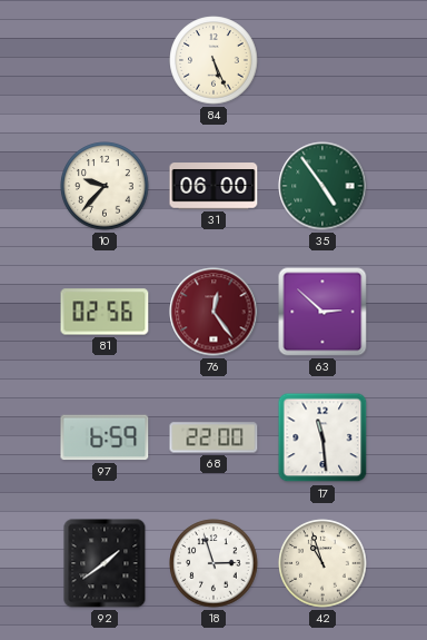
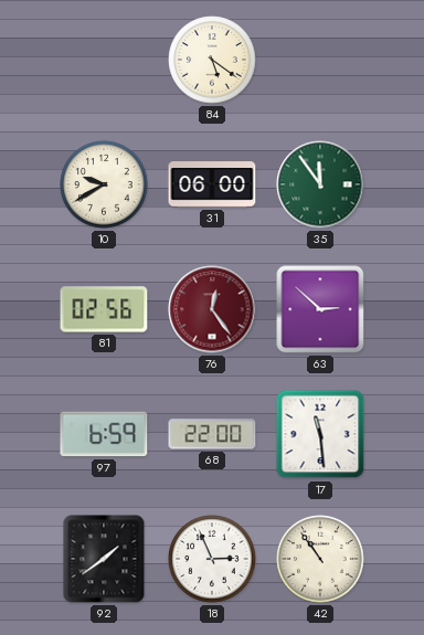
84: 5:26 -> 5:21 (212, 60)
10: 9:37 -> 9:40 (104, 184)
35: 4:54 -> 11:54 (320, 184)
18: 2:57 -> 2:56 (212, 559)
42: 10:57 -> 10:54 (320, 559)
